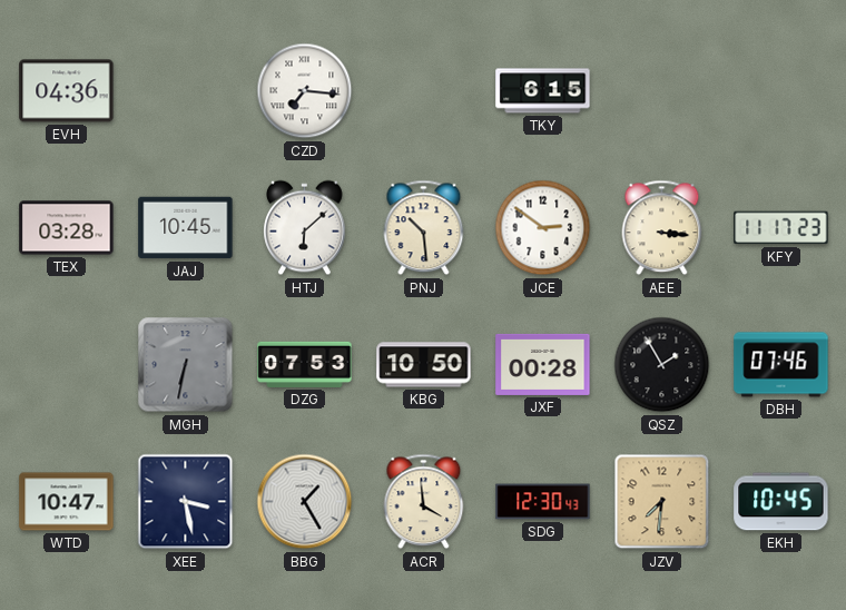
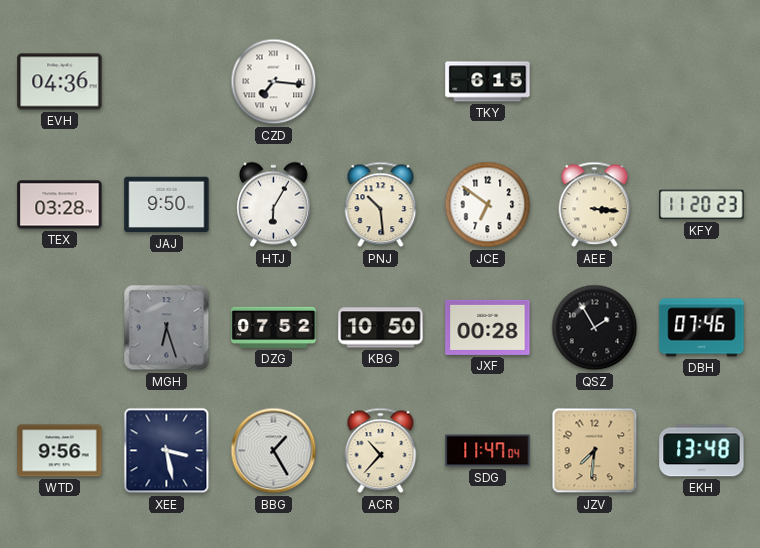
JAJ: 10:45 -> 9:50 (167, 205)
HTJ: 6:08 -> 6:05 (274, 205)
JCE: 2:51 -> 6:51 (488, 205)
KFY: 11:17 -> 11:20 (702, 205)
MGH: 6:32 -> 6:27 (167, 328)
DZG: 07:53 -> 07:52 (274, 327)
WTD: 10:47 -> 9:56 (60, 451)
ACR: 3:59 -> 10:37 (381, 451)
SDG: 12:30 -> 11:47 (488, 451)
EKH: 10:45 -> 13:48 (702, 451)
